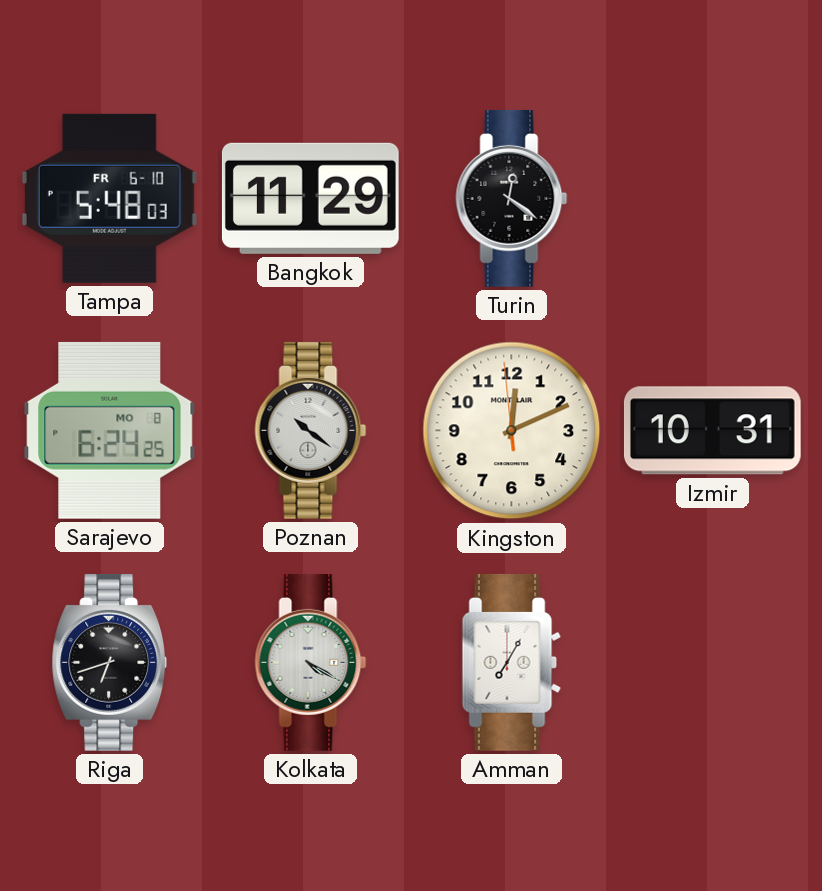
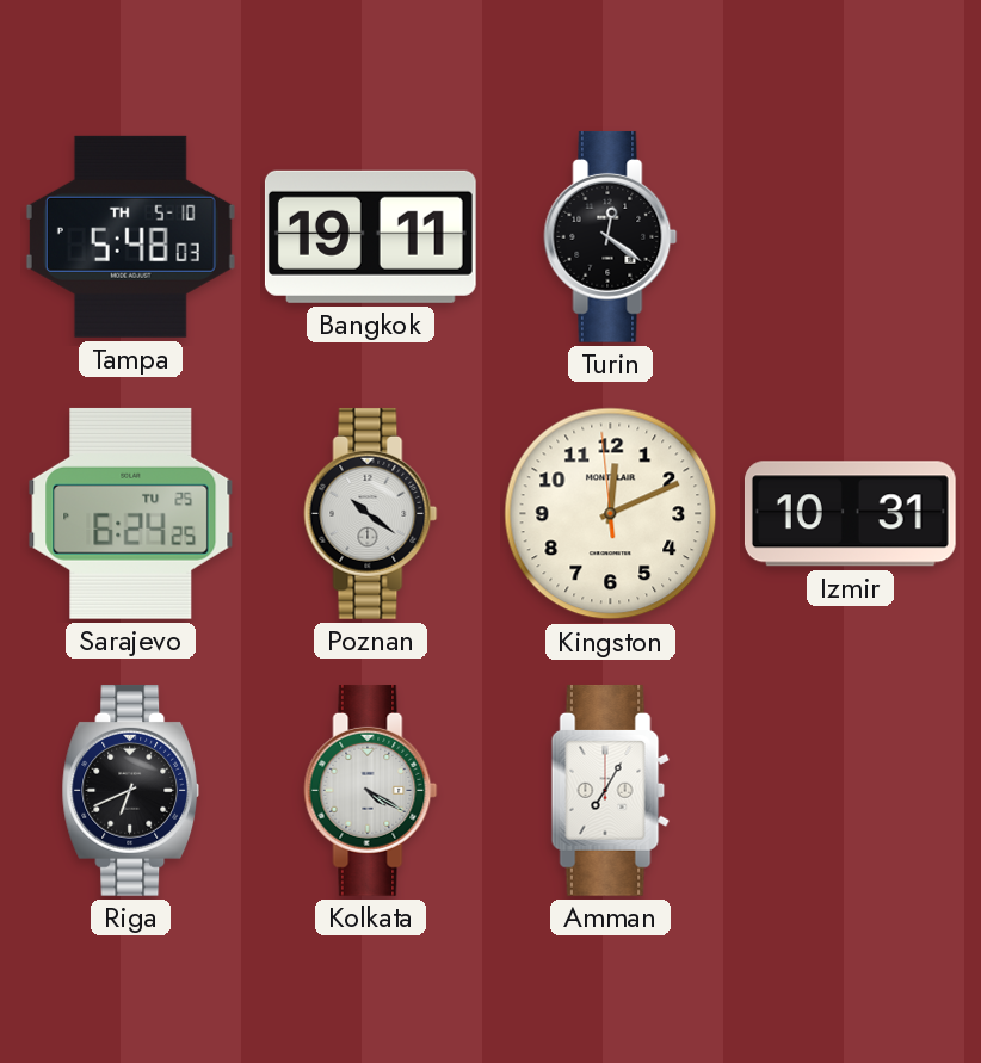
Tampa date: FR 6-10 -> TH 5-10 (130, 236)
Bangkok: 11:29 -> 19:11 (370, 236)
Sarajevo date: MO 8 -> TU 25 (131, 513)
Riga: 6:42 -> 6:41 (131, 790)
